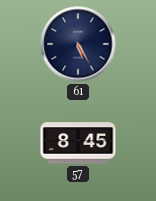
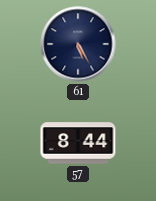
57: 8:45 -> 8:44 (78, 143)
